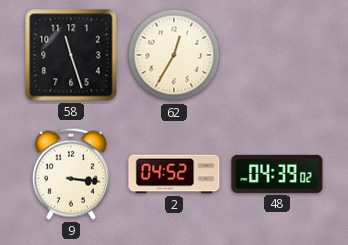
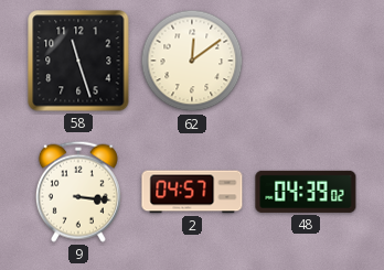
62: 12:35 -> 12:09 (192, 61)
2: 04:52 -> 04:57 (192, 192)
